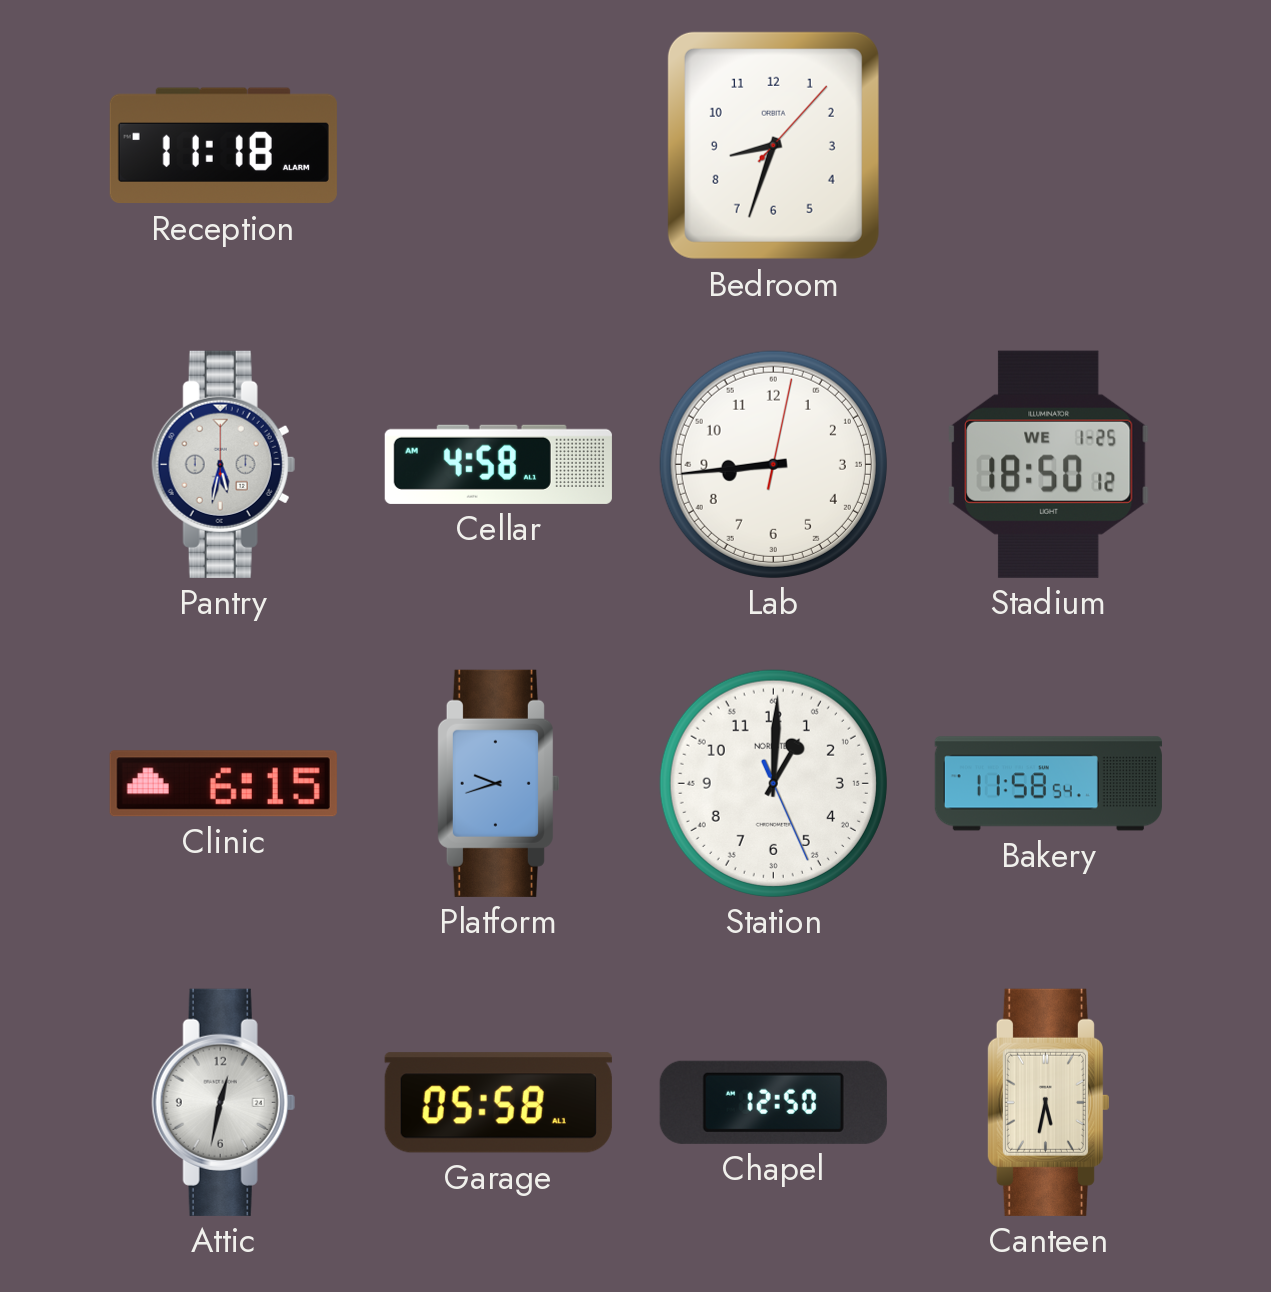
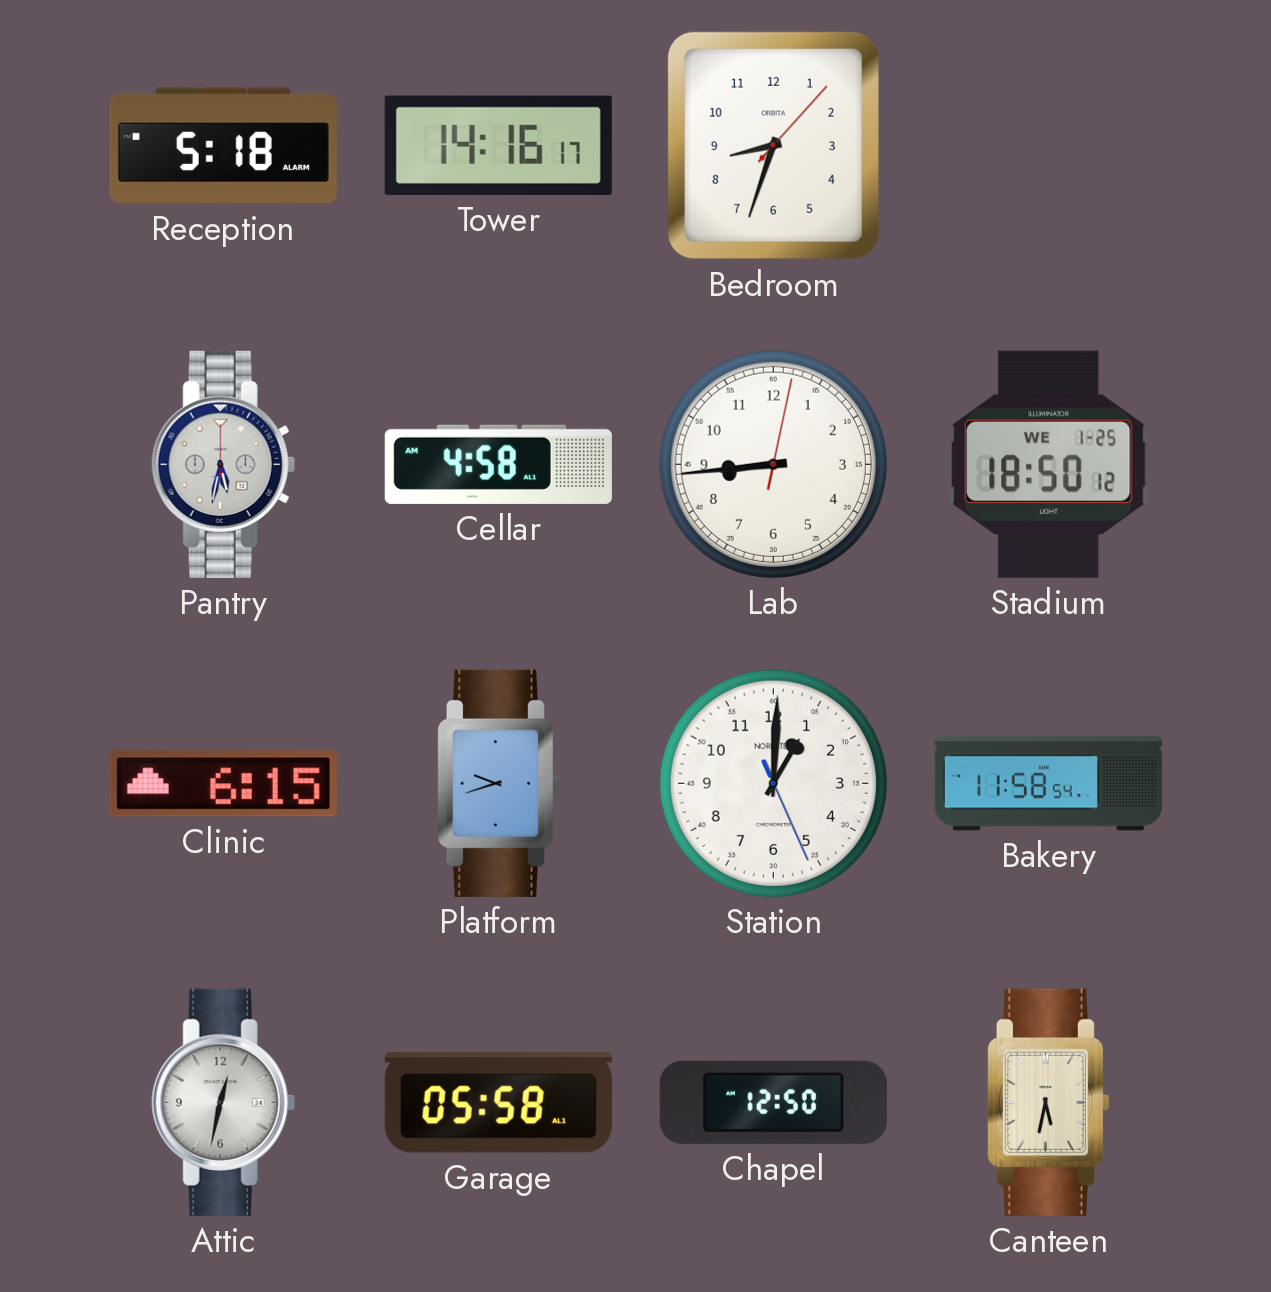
Reception: 11:18 -> 5:18 (223, 146)
Tower: none -> 14:16 (498, 145)
